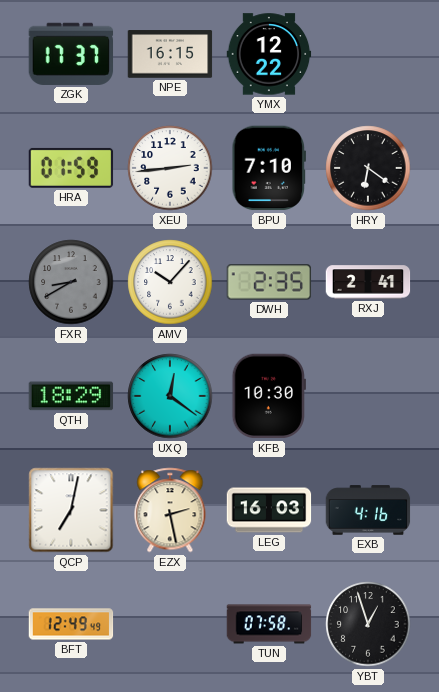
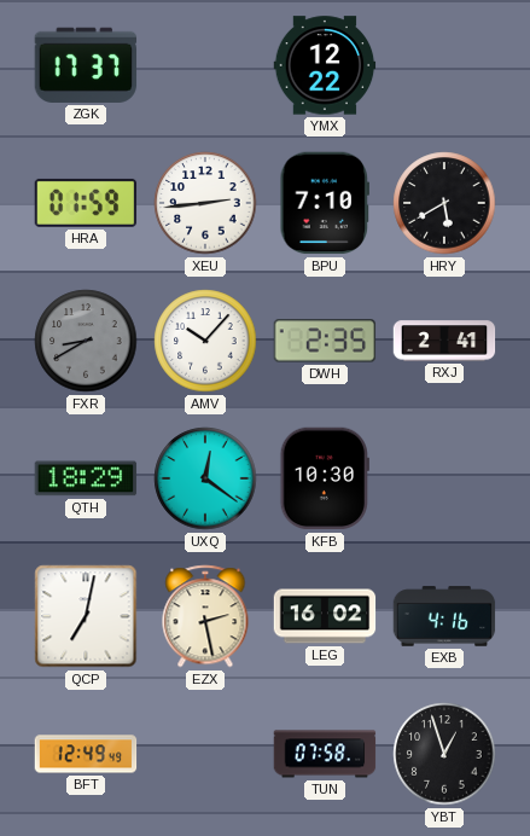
NPE: 16:15 -> none (170, 54)
HRY: 6:21 -> 5:40 (444, 203)
LEG: 16:03 -> 16:02 (325, 616)
